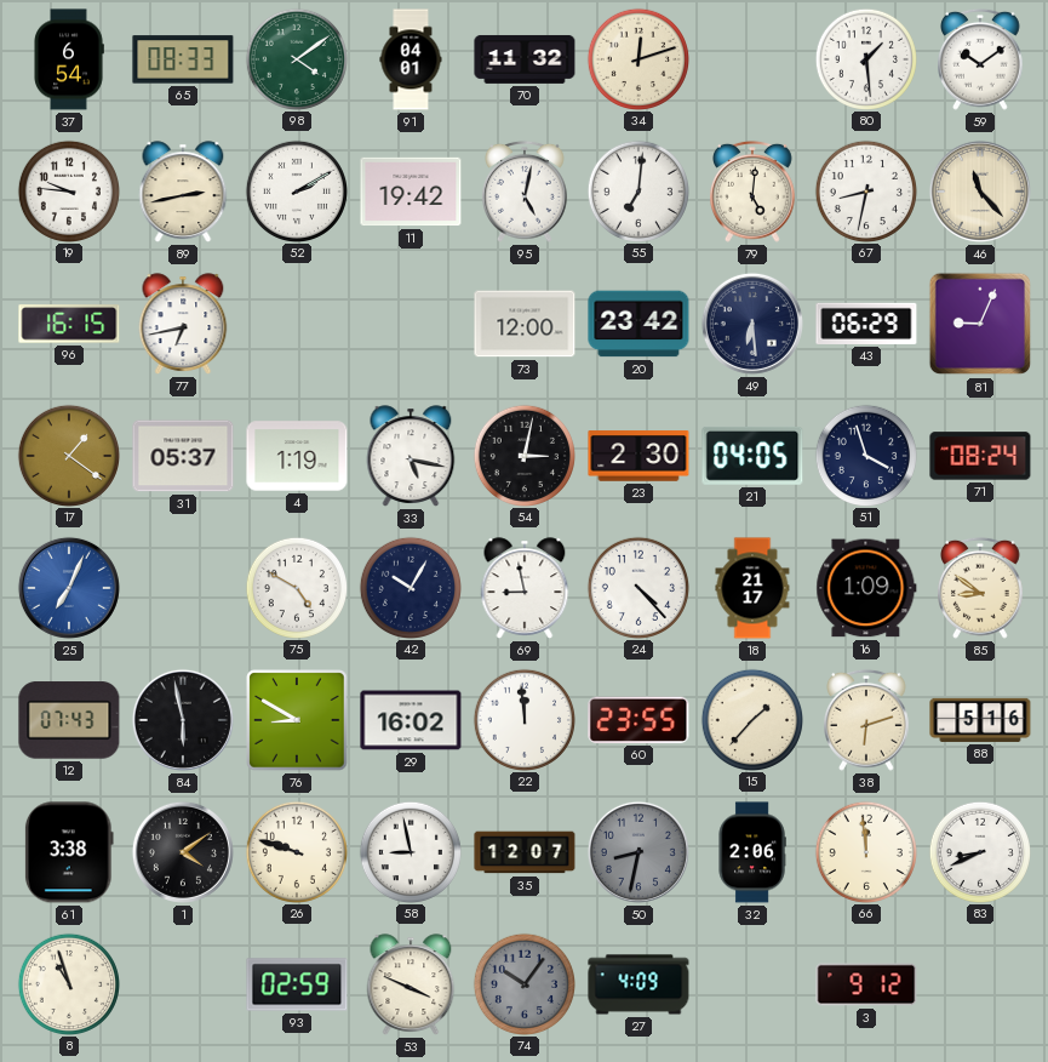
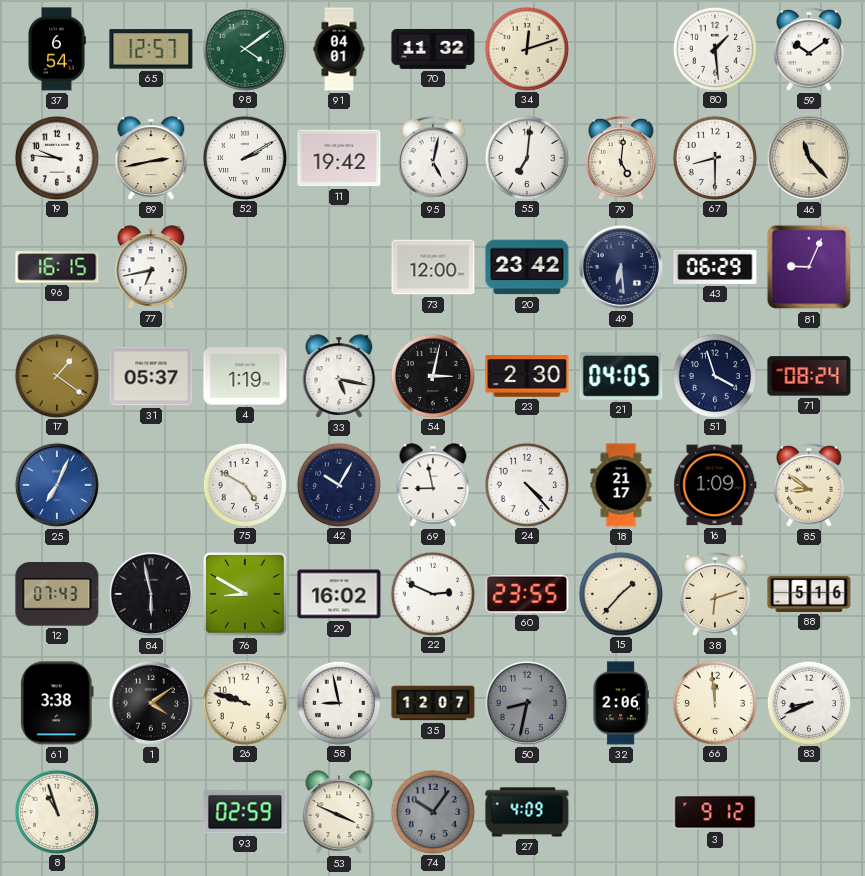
65: 08:33 -> 12:57 (151, 49)
67: 8:32 -> 8:30 (714, 157)
22: 11:59 -> 2:49 (432, 593)
